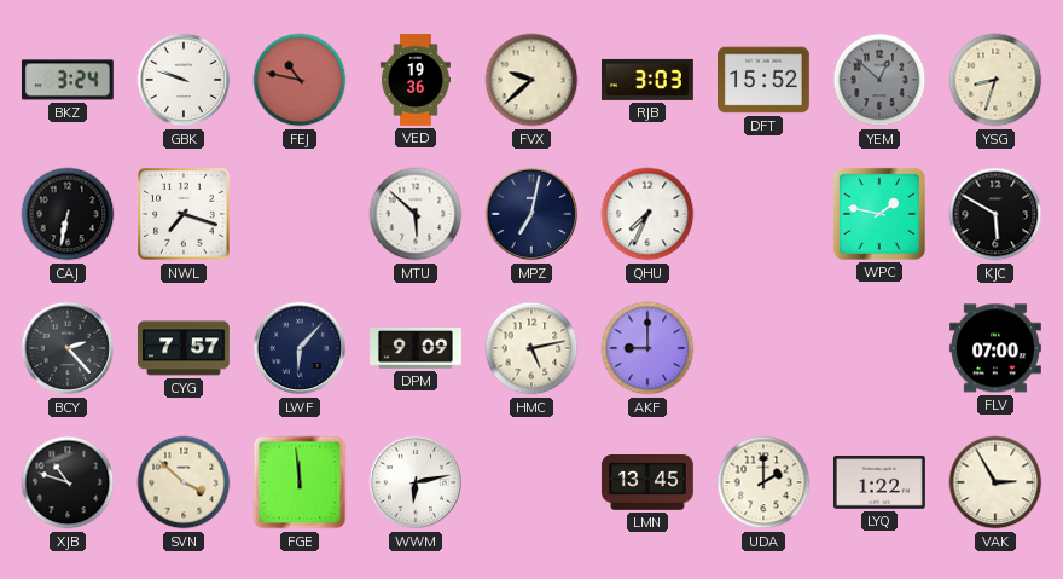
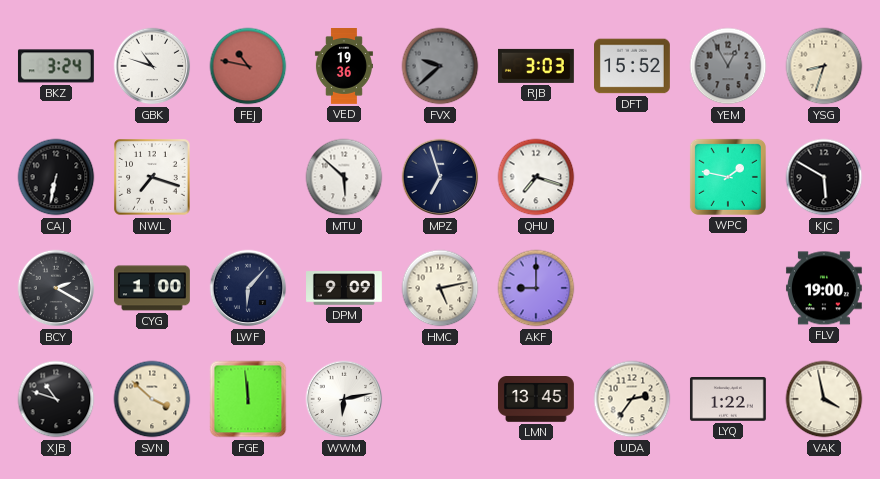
GBK: 9:48 -> 10:48 (152, 66)
FVX dial: cream -> grey (440, 66)
YEM: 12:52 -> 12:55 (728, 66)
MPZ: 7:02 -> 6:57 (440, 177)
QHU: 7:34 -> 7:18 (536, 177)
BCY: 2:23 -> 2:20 (56, 288)
CYG: 7:57 -> 1:00 (152, 288)
FLV: 07:00 -> 19:00 (824, 288)
UDA: 2:00 -> 2:36 (632, 399)
VAK: 2:55 -> 3:58 (824, 399)
